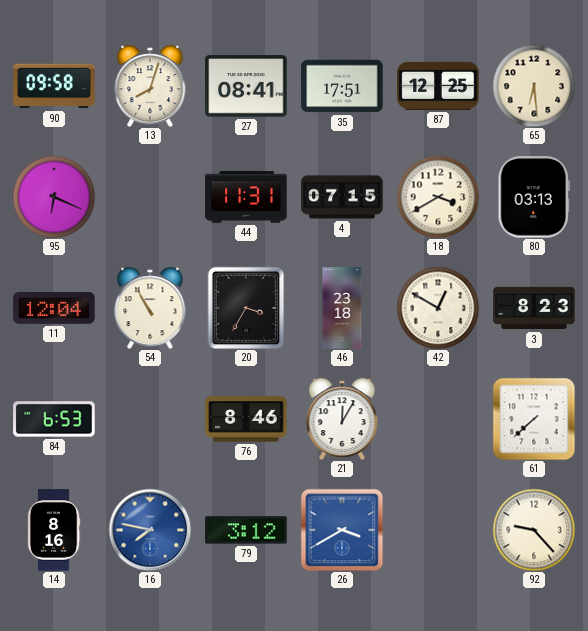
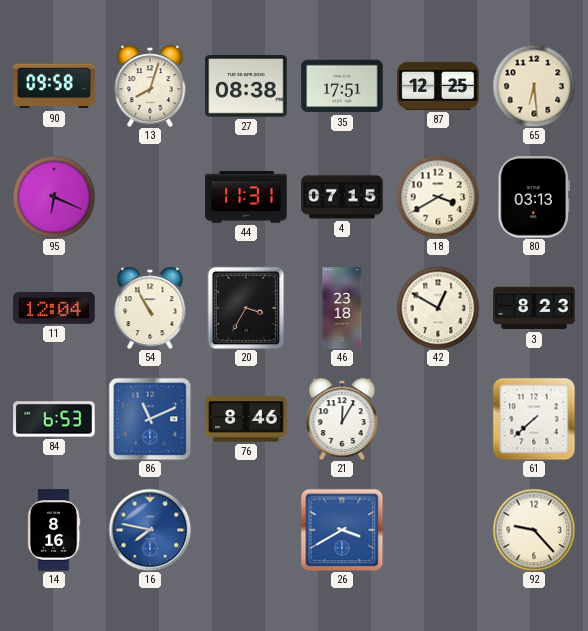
27: 08:41 -> 08:38 (246, 86)
86: none -> 11:11 (150, 419)
79: 3:12 -> none (246, 530)
